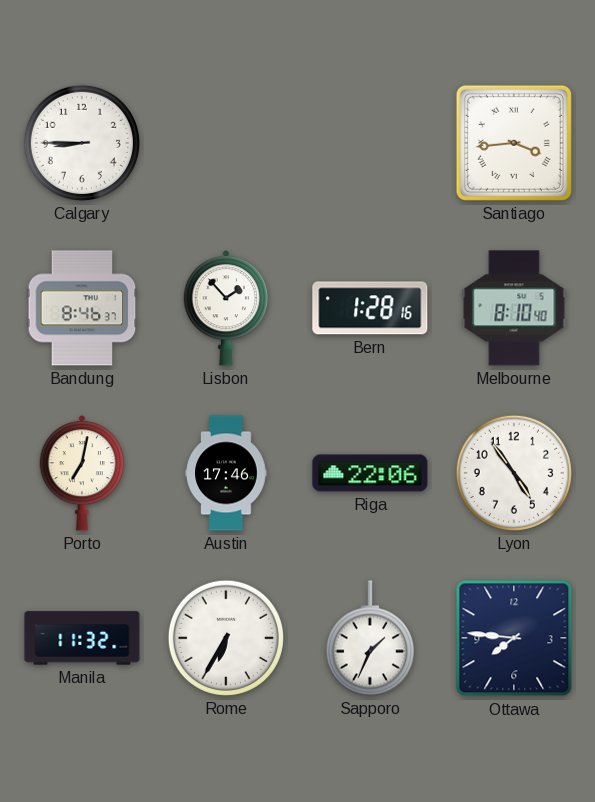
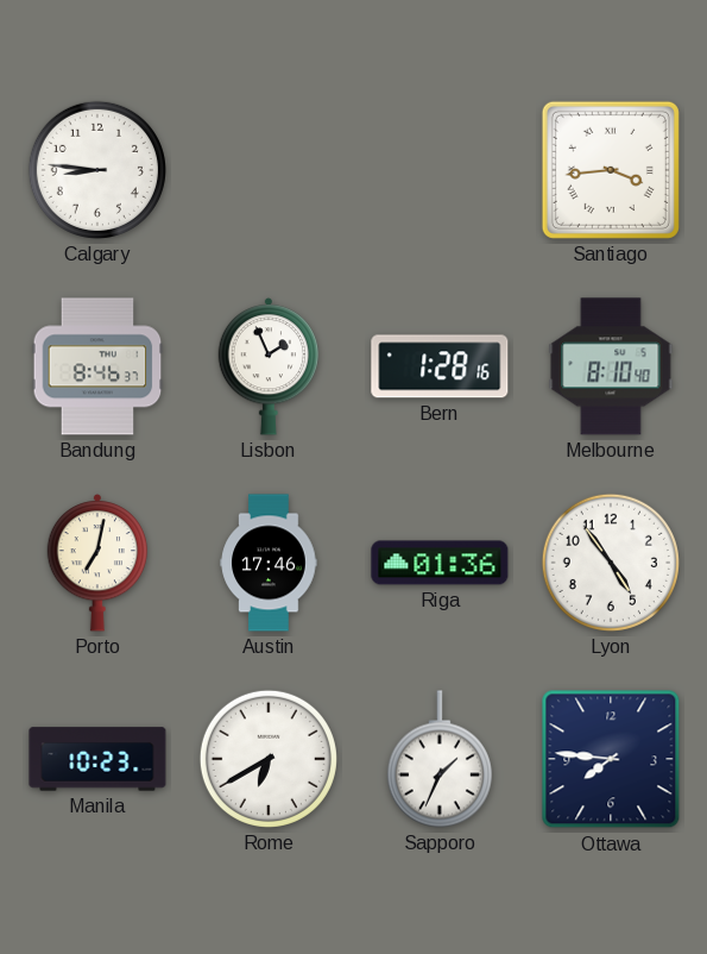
Calgary: 8:45 -> 8:46 (97, 170)
Lisbon: 1:53 -> 1:56 (269, 366)
Riga: 22:06 -> 01:36 (440, 563)
Manila: 11:32 -> 10:23 (97, 759)
Rome: 6:35 -> 6:40 (269, 759)
